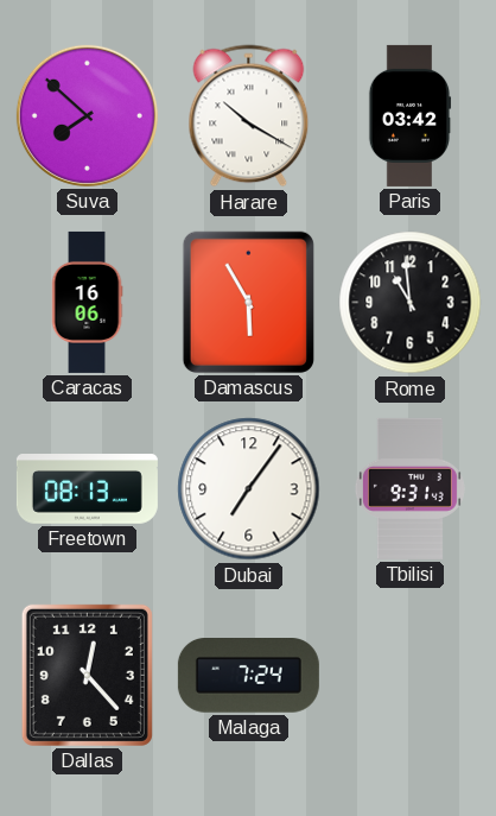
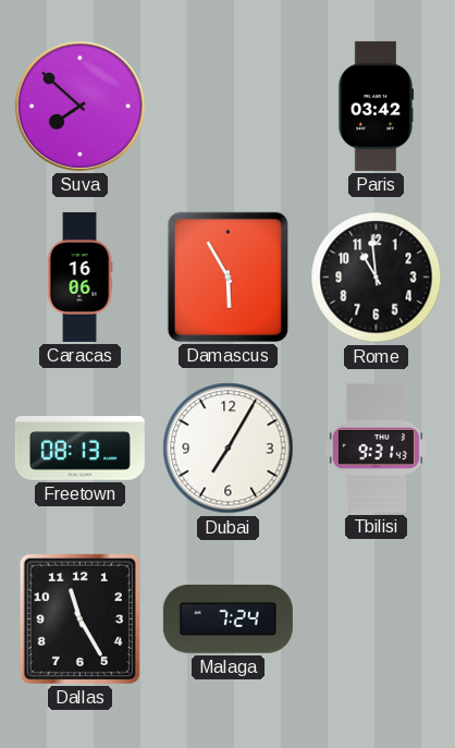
Harare: 10:20 -> none (249, 116)
Dubai: 7:06 -> 7:05 (229, 449)
Dallas: 12:23 -> 11:25 (79, 618)
